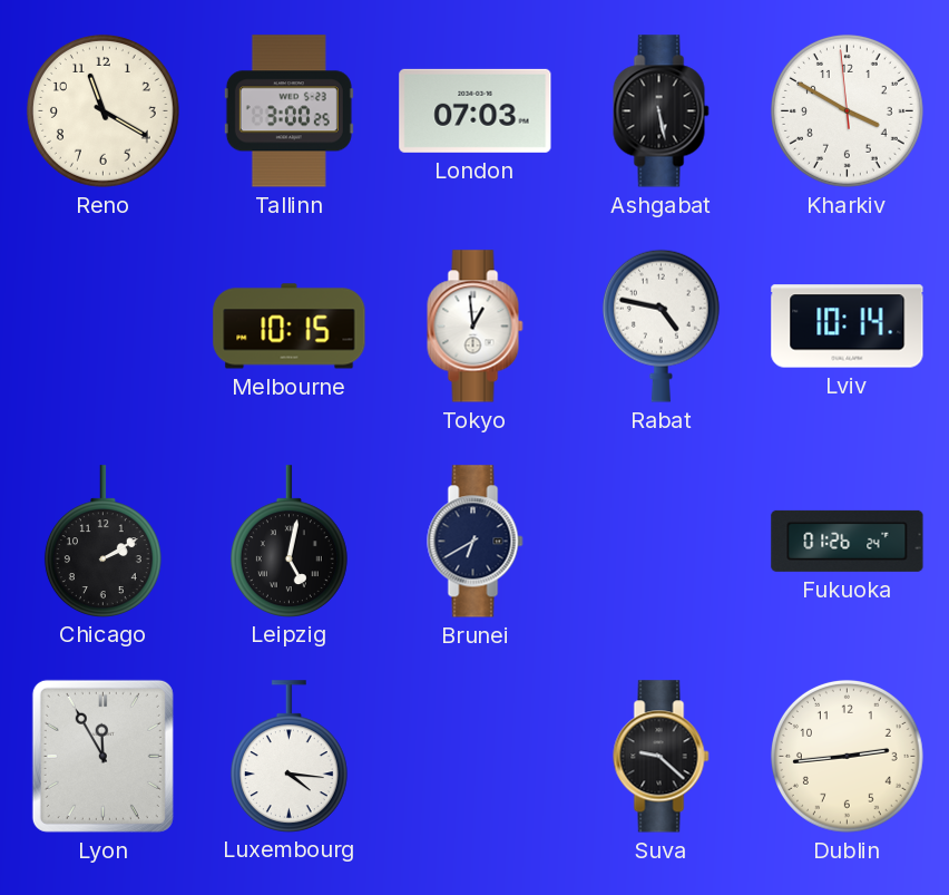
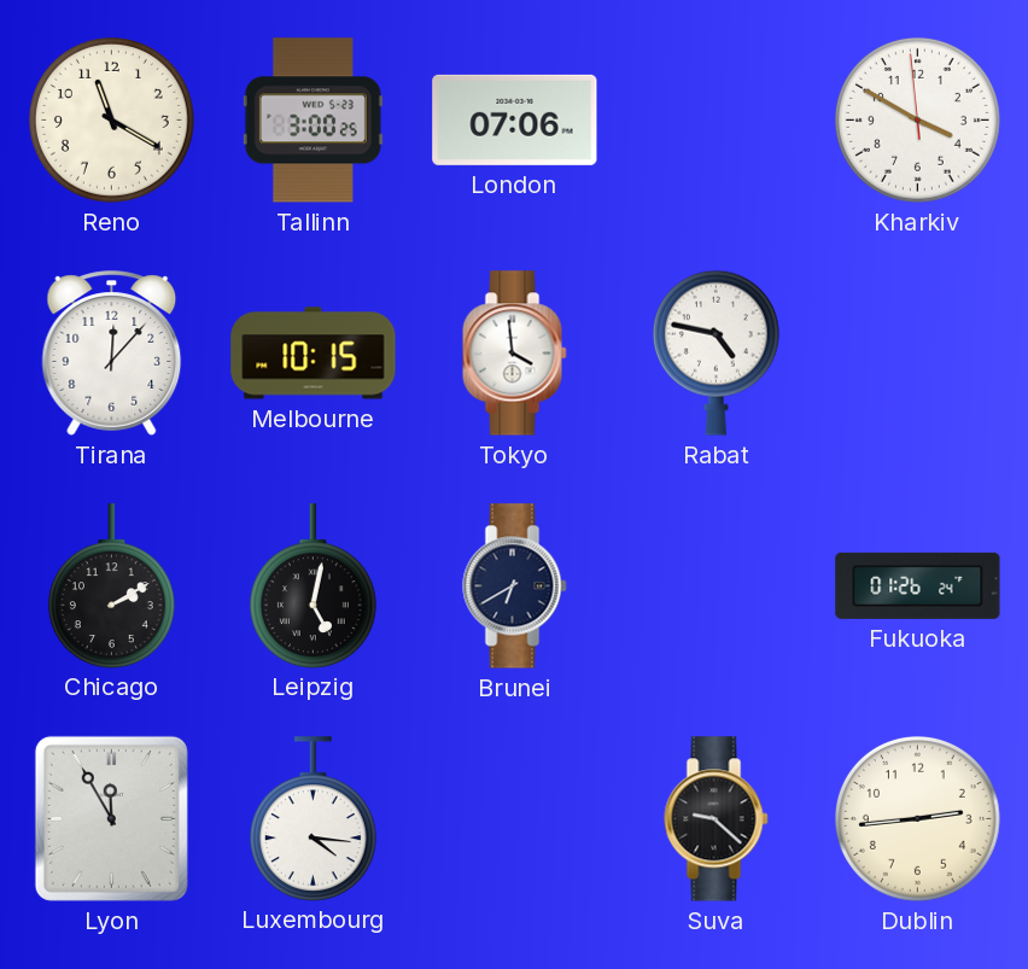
London: 07:03 -> 07:06 (515, 119)
Ashgabat: 5:28 -> none (662, 111)
Tirana: none -> 12:07 (112, 354)
Tokyo: 12:59 -> 3:59 (515, 354)
Lviv: 10:14 -> none (848, 327)
